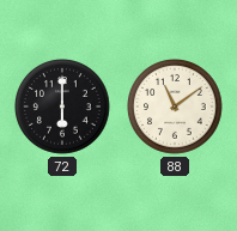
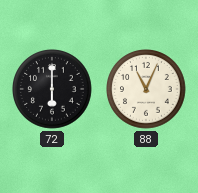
88: 11:09 -> 11:04 (147, 90)
